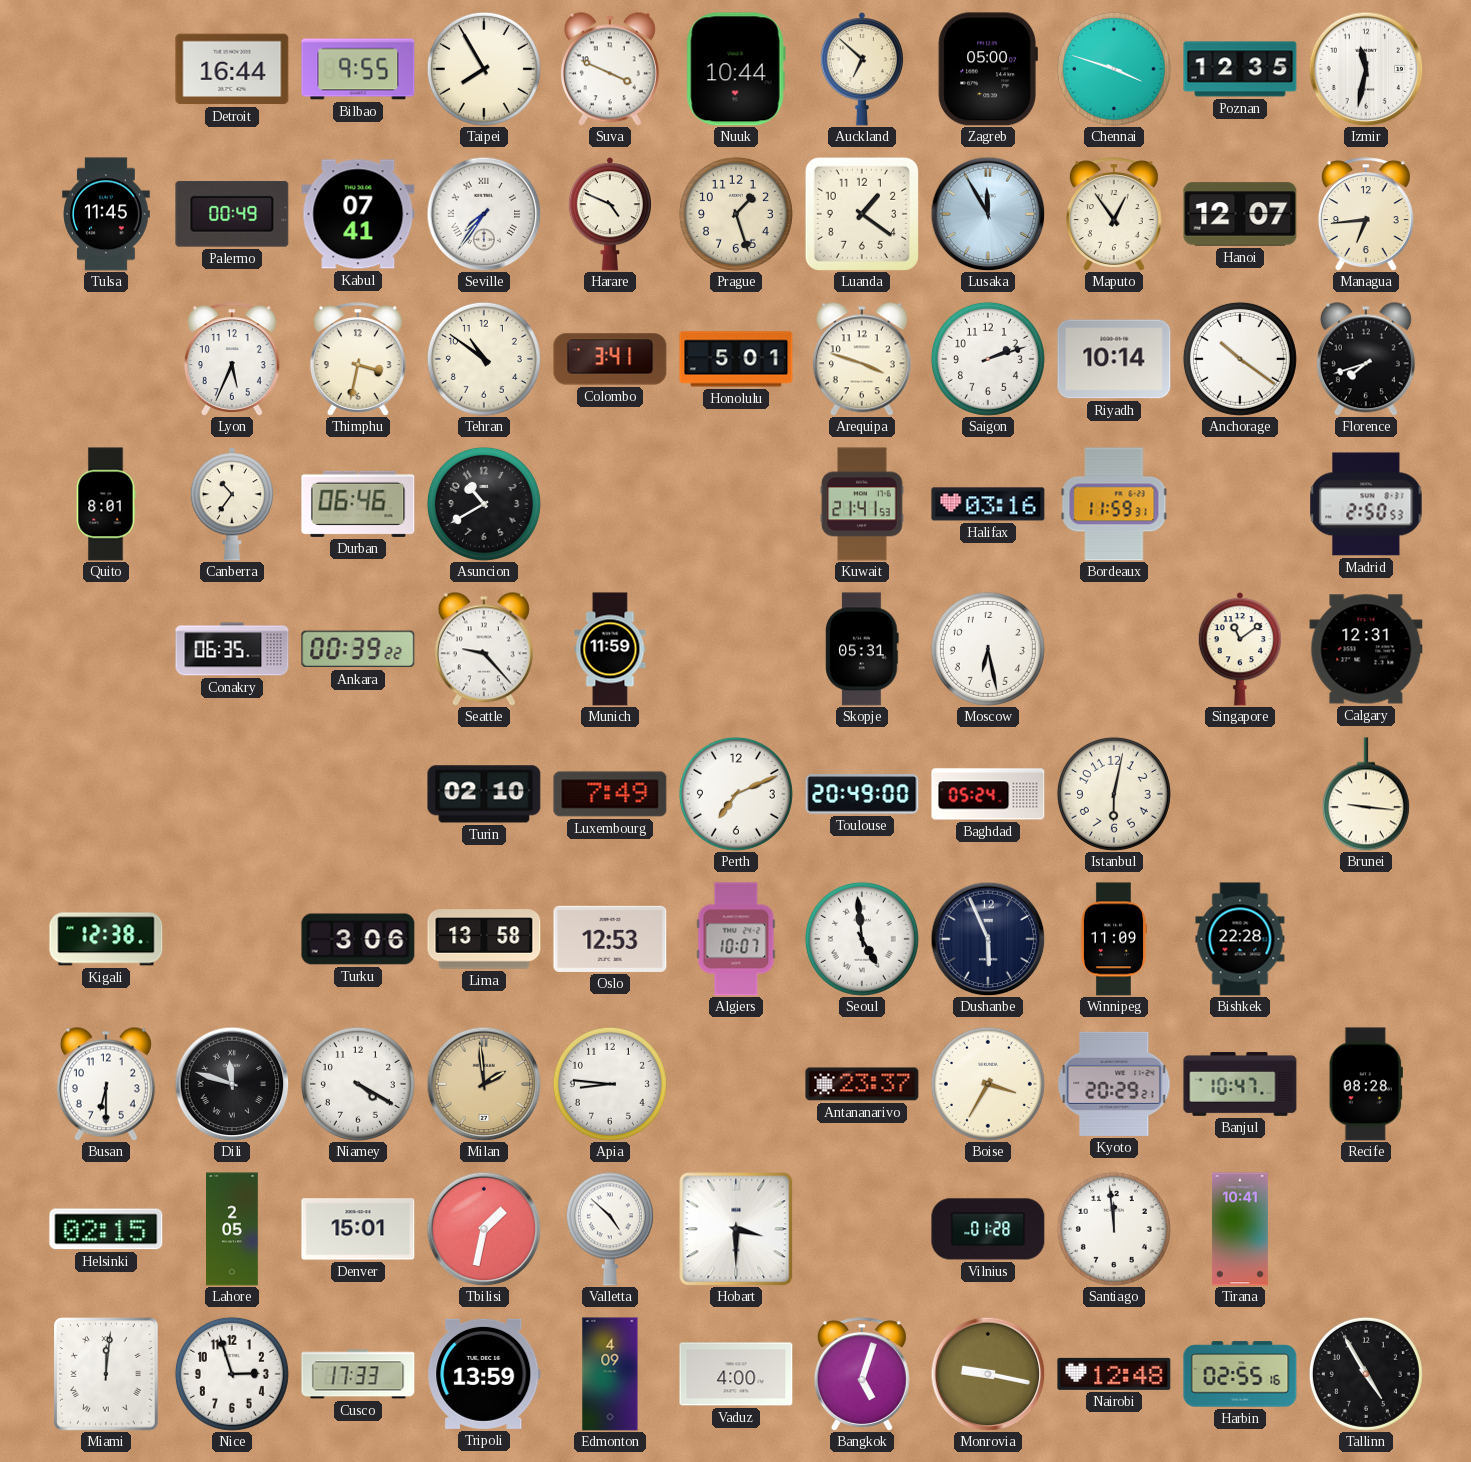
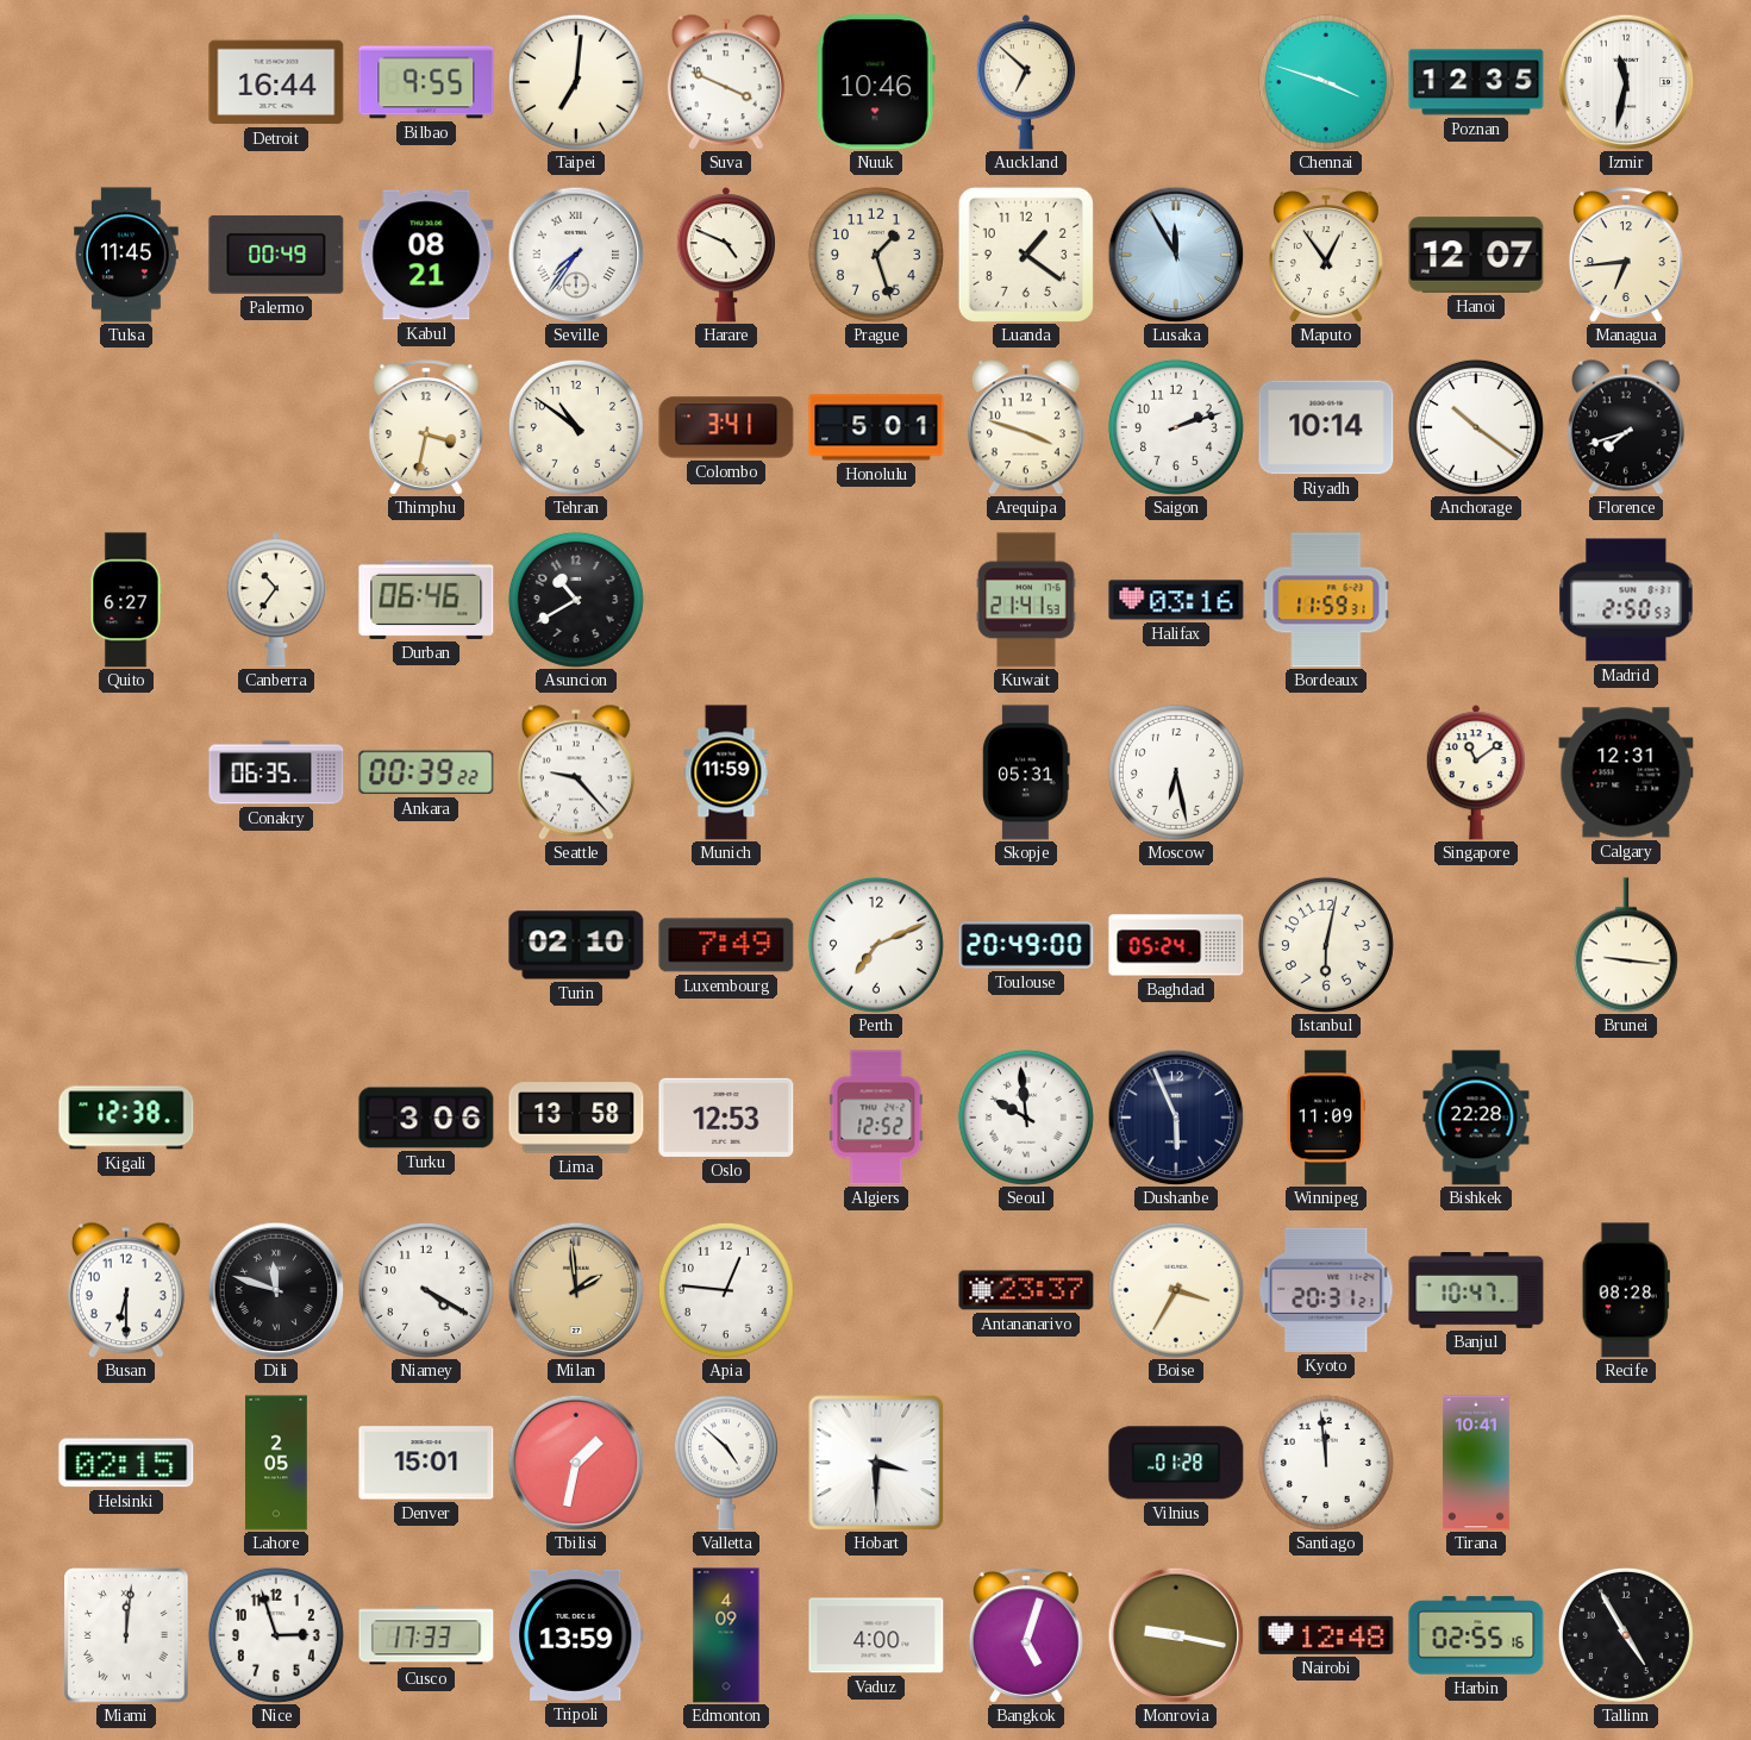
Taipei: 7:55 -> 7:01 (576, 82)
Nuuk: 10:44 -> 10:46 (876, 82)
Zagreb: 05:00 -> none (988, 69)
Kabul: 07:41 -> 08:21 (426, 255)
Lyon: 5:34 -> none (232, 359)
Quito: 8:01 -> 6:27 (126, 600)
Algiers: 10:07 -> 12:52 (876, 1118)
Seoul: 4:59 -> 9:59 (1026, 1118)
Apia: 8:46 -> 12:46 (726, 1290)
Kyoto: 20:29 -> 20:31 (1326, 1290)
